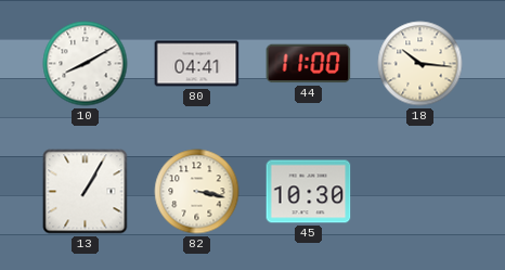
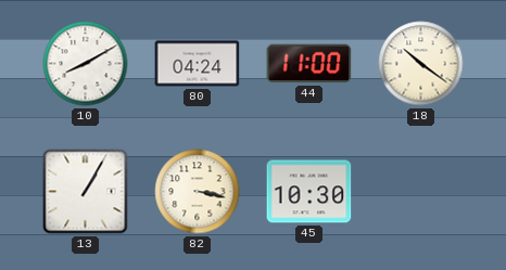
80: 04:41 -> 04:24 (198, 64)
18: 10:16 -> 10:21 (421, 64)
